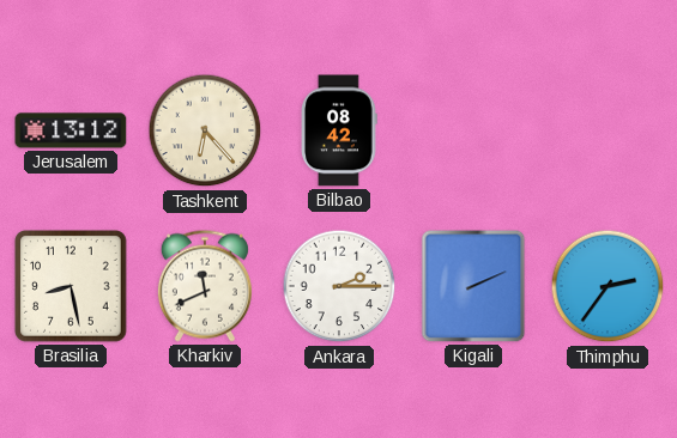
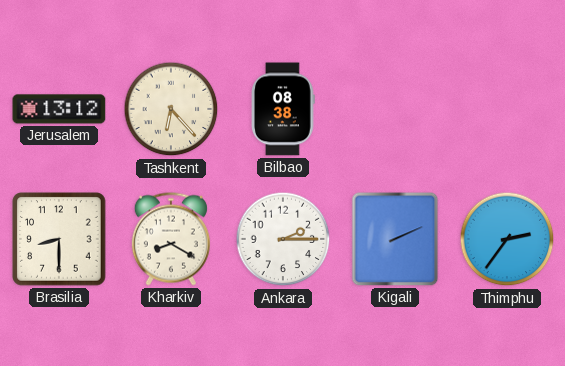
Bilbao: 08:42 -> 08:38 (283, 109)
Brasilia: 8:28 -> 8:30 (59, 239)
Kharkiv: 11:41 -> 8:20 (171, 239)
